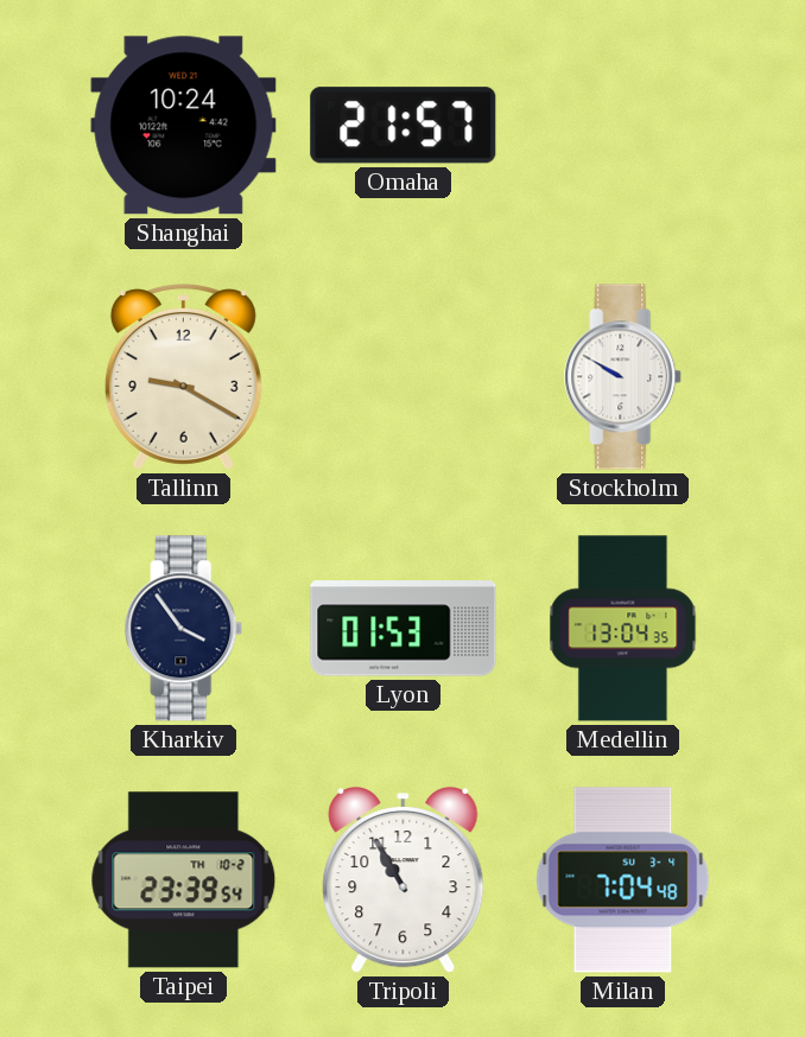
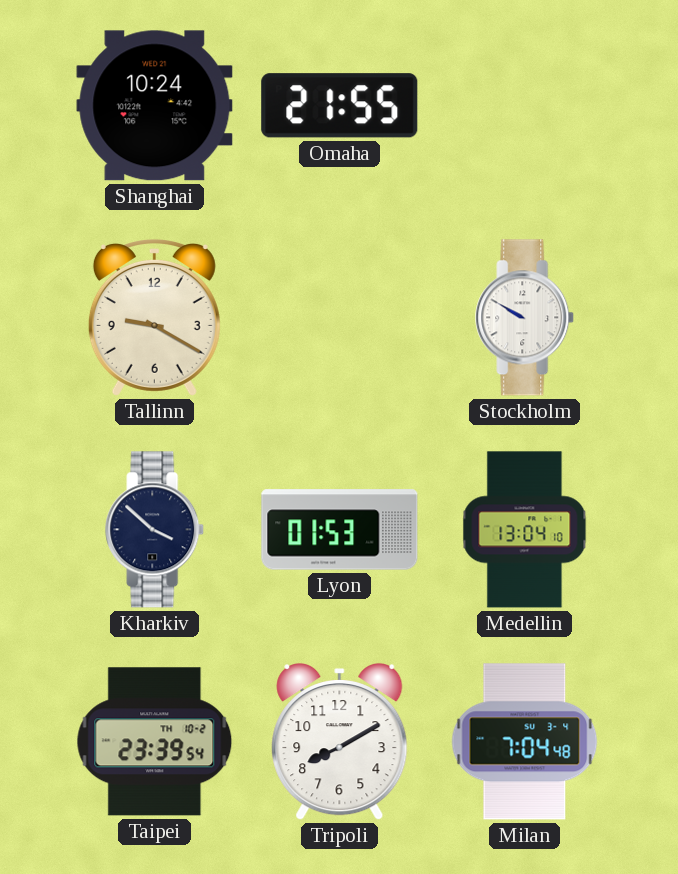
Omaha: 21:57 -> 21:55 (340, 106)
Kharkiv: 3:54 -> 3:52 (155, 530)
Medellin: 13:04:35 -> 13:04:10 (525, 530)
Tripoli: 10:55 -> 8:10 (340, 742)
